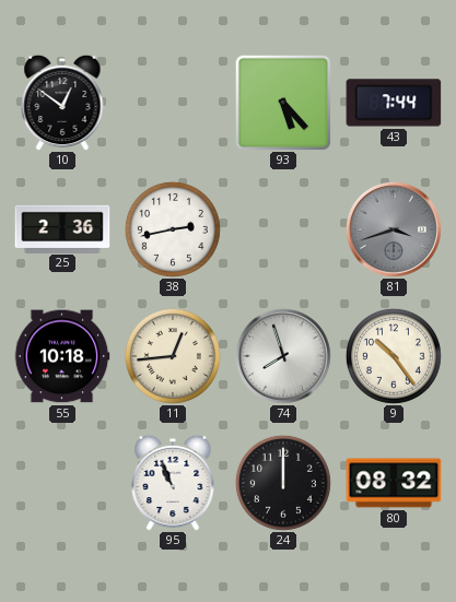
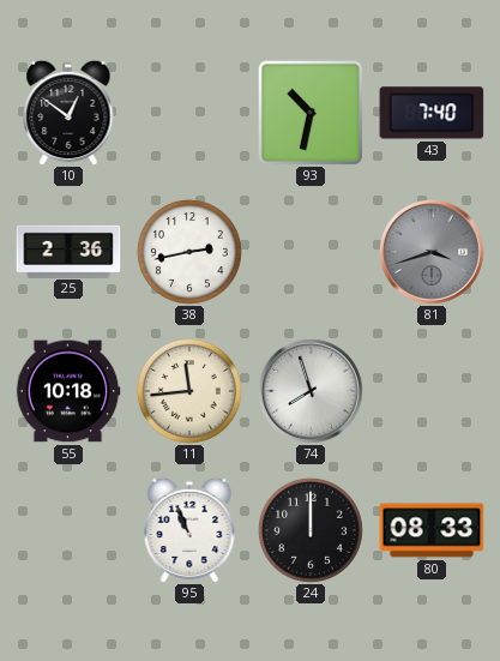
93: 5:23 -> 10:32 (311, 113)
43: 7:44 -> 7:40 (432, 113)
11: 12:44 -> 11:44 (189, 391)
9: 10:24 -> none (394, 356)
80: 08:32 -> 08:33 (432, 530)
